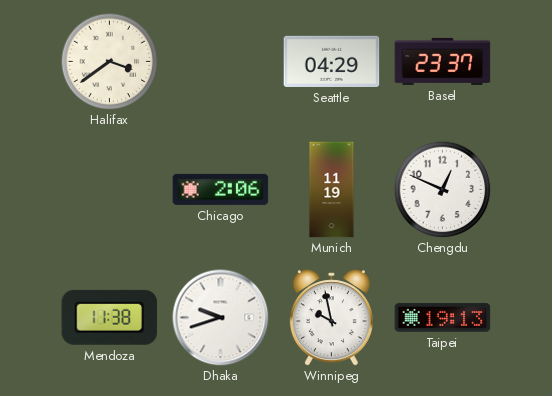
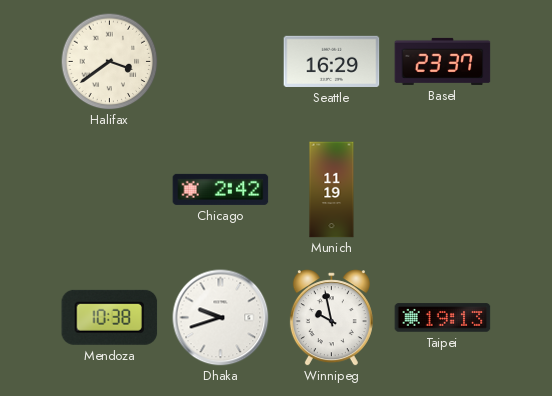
Seattle: 04:29 -> 16:29 (332, 61)
Chicago: 2:06 -> 2:42 (221, 189)
Chengdu: 12:49 -> none (442, 189)
Mendoza: 11:38 -> 10:38 (110, 317)
